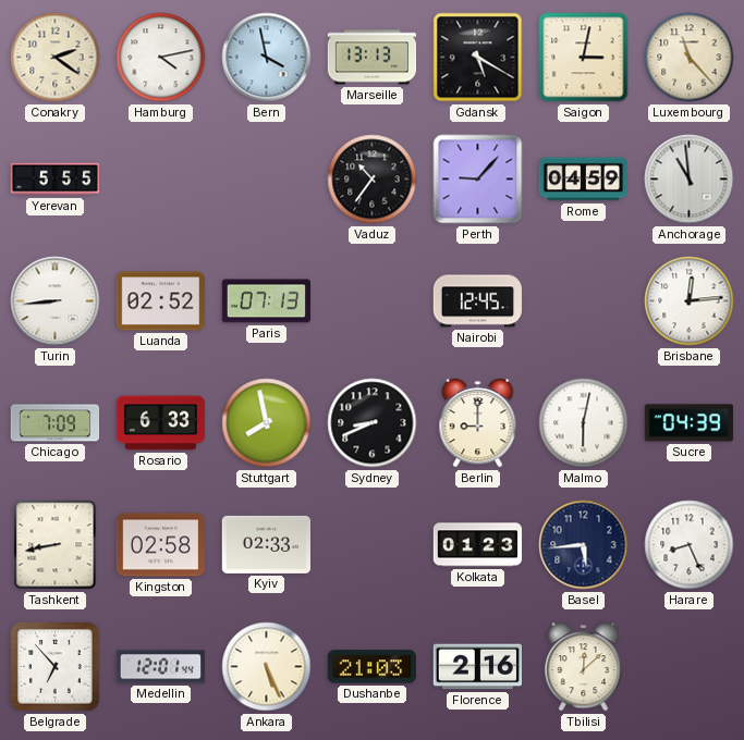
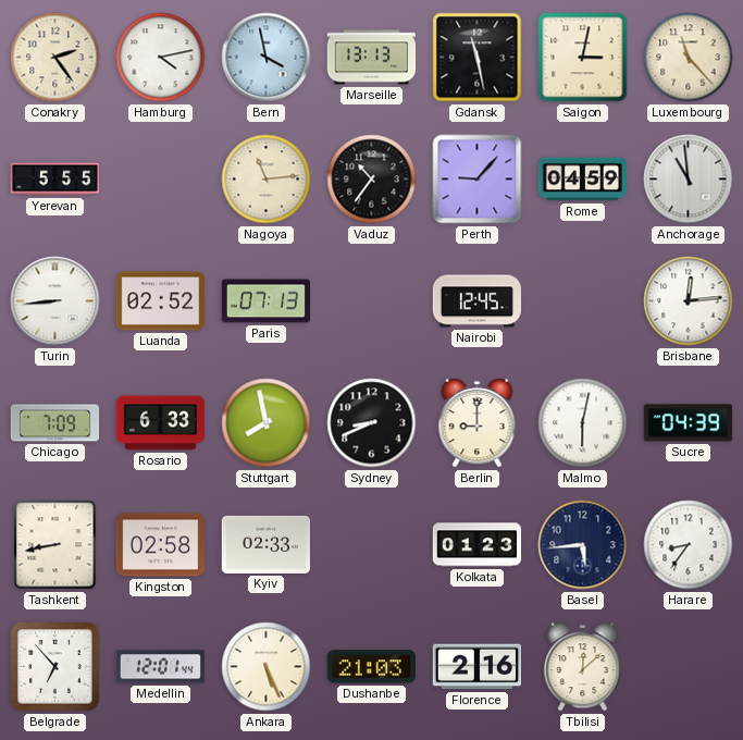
Conakry: 2:21 -> 2:24 (55, 58)
Gdansk: 5:20 -> 11:28 (478, 58)
Nagoya: none -> 11:14 (267, 180)
Harare: 8:26 -> 8:36 (689, 545)
